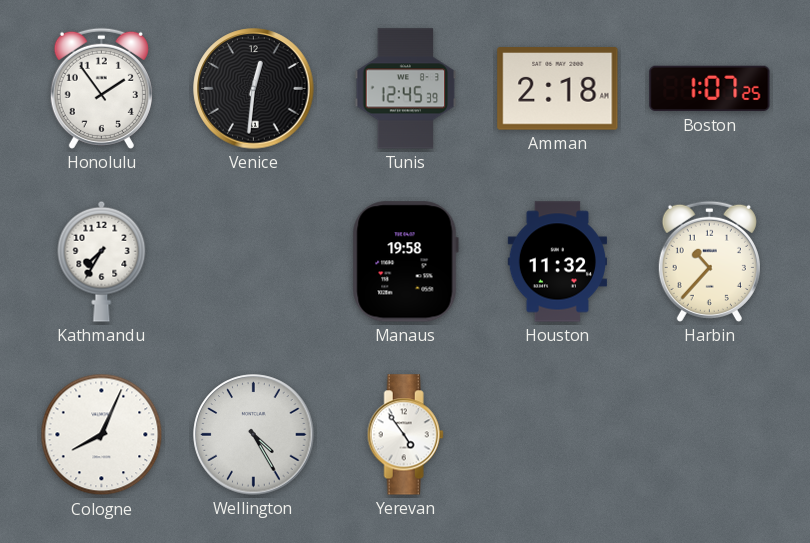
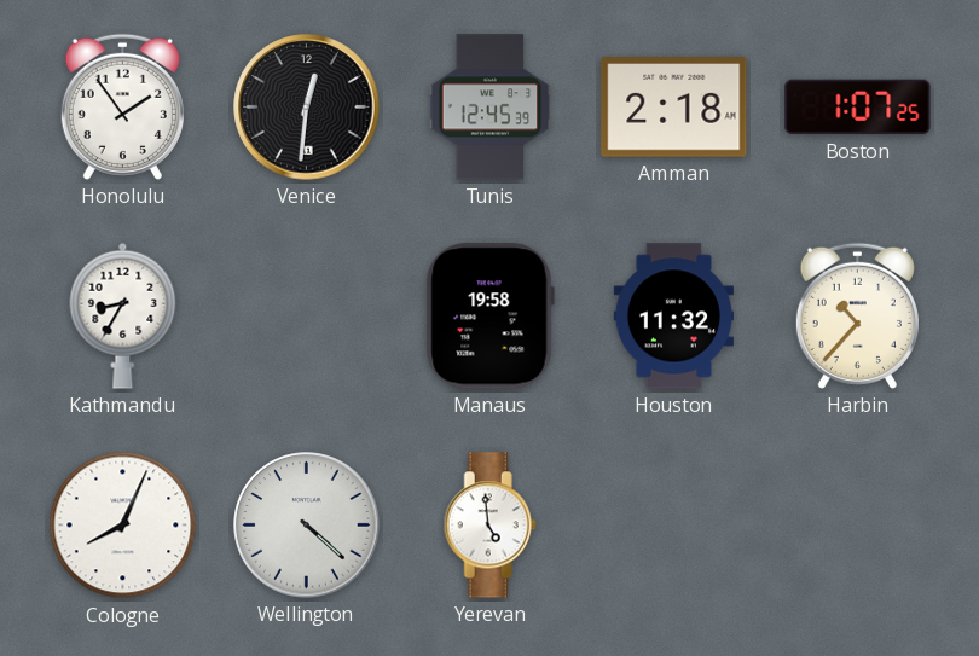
Kathmandu: 7:35 -> 8:35 (123, 315)
Wellington: 4:25 -> 4:22 (307, 526)
Yerevan: 4:54 -> 4:59 (489, 526)
